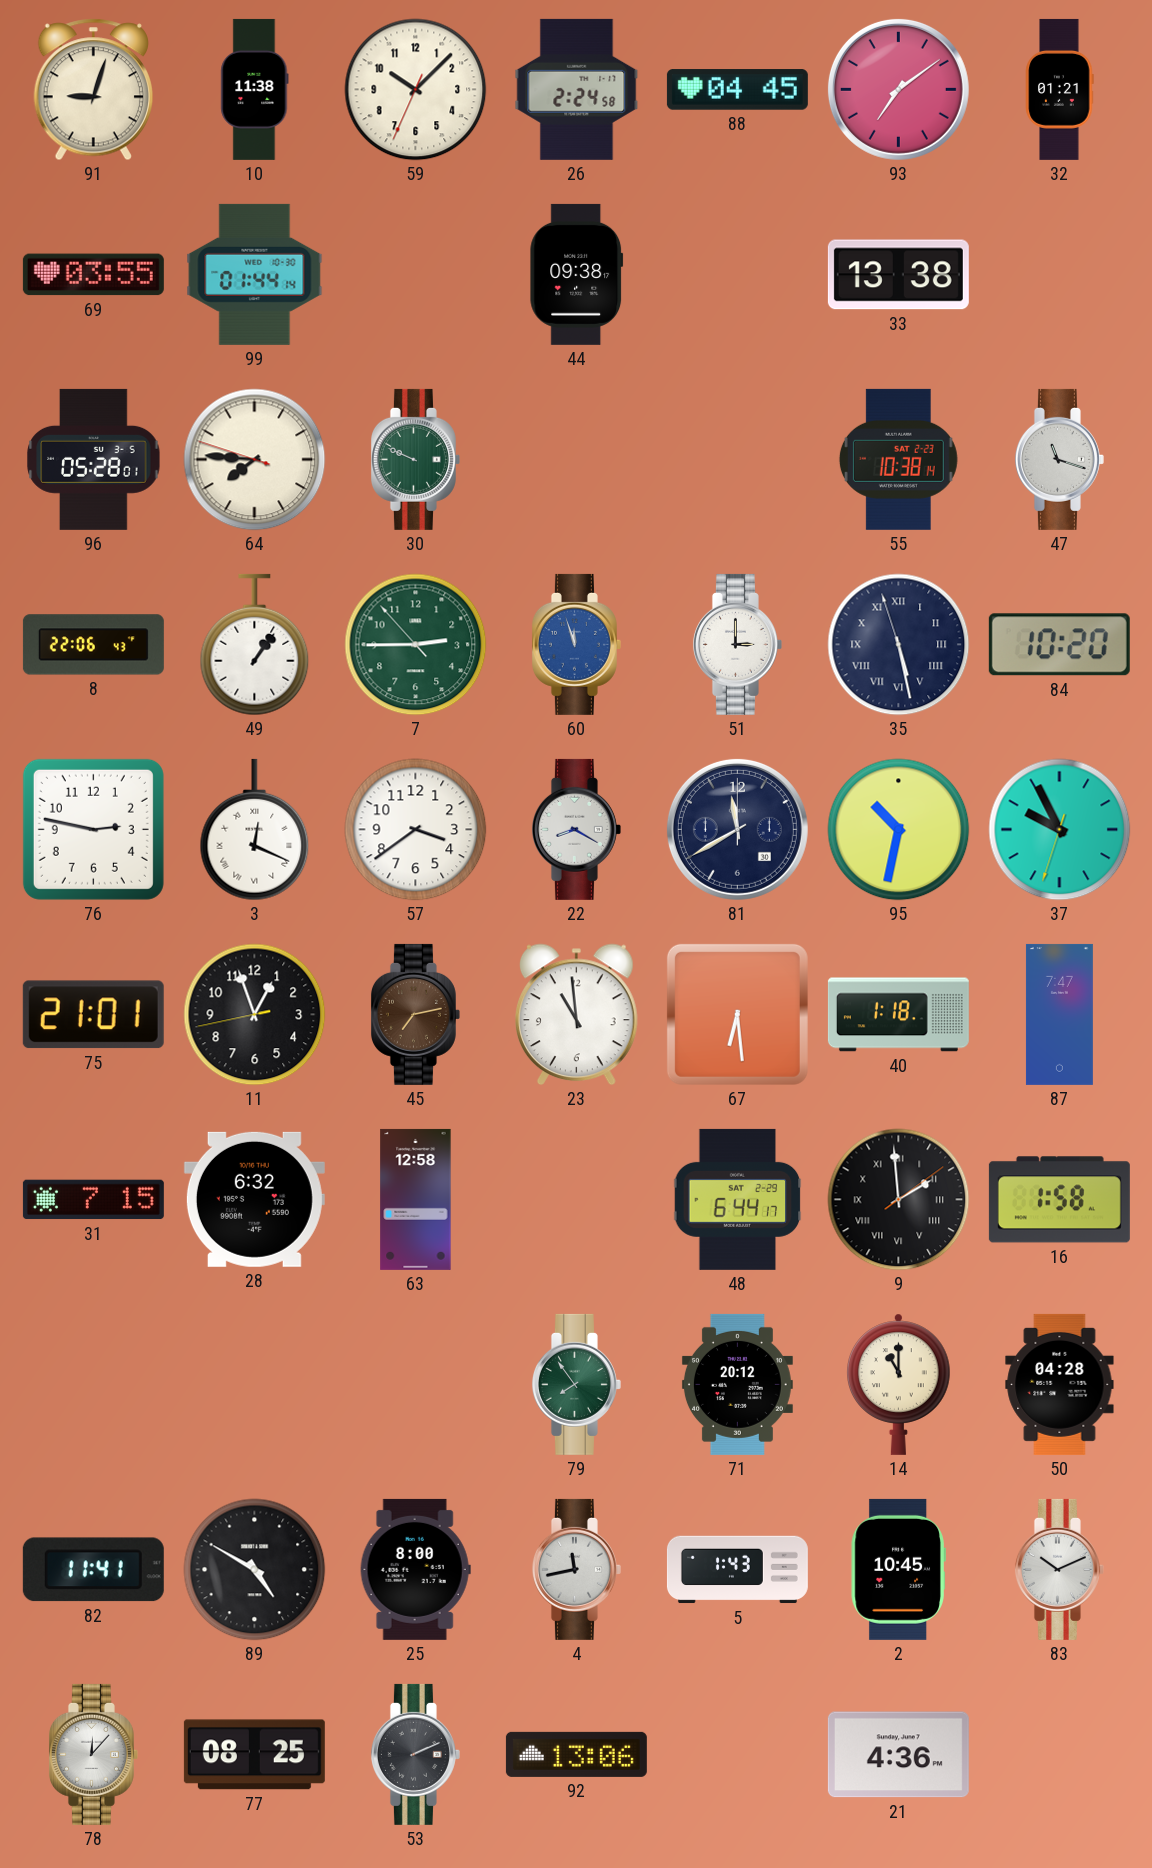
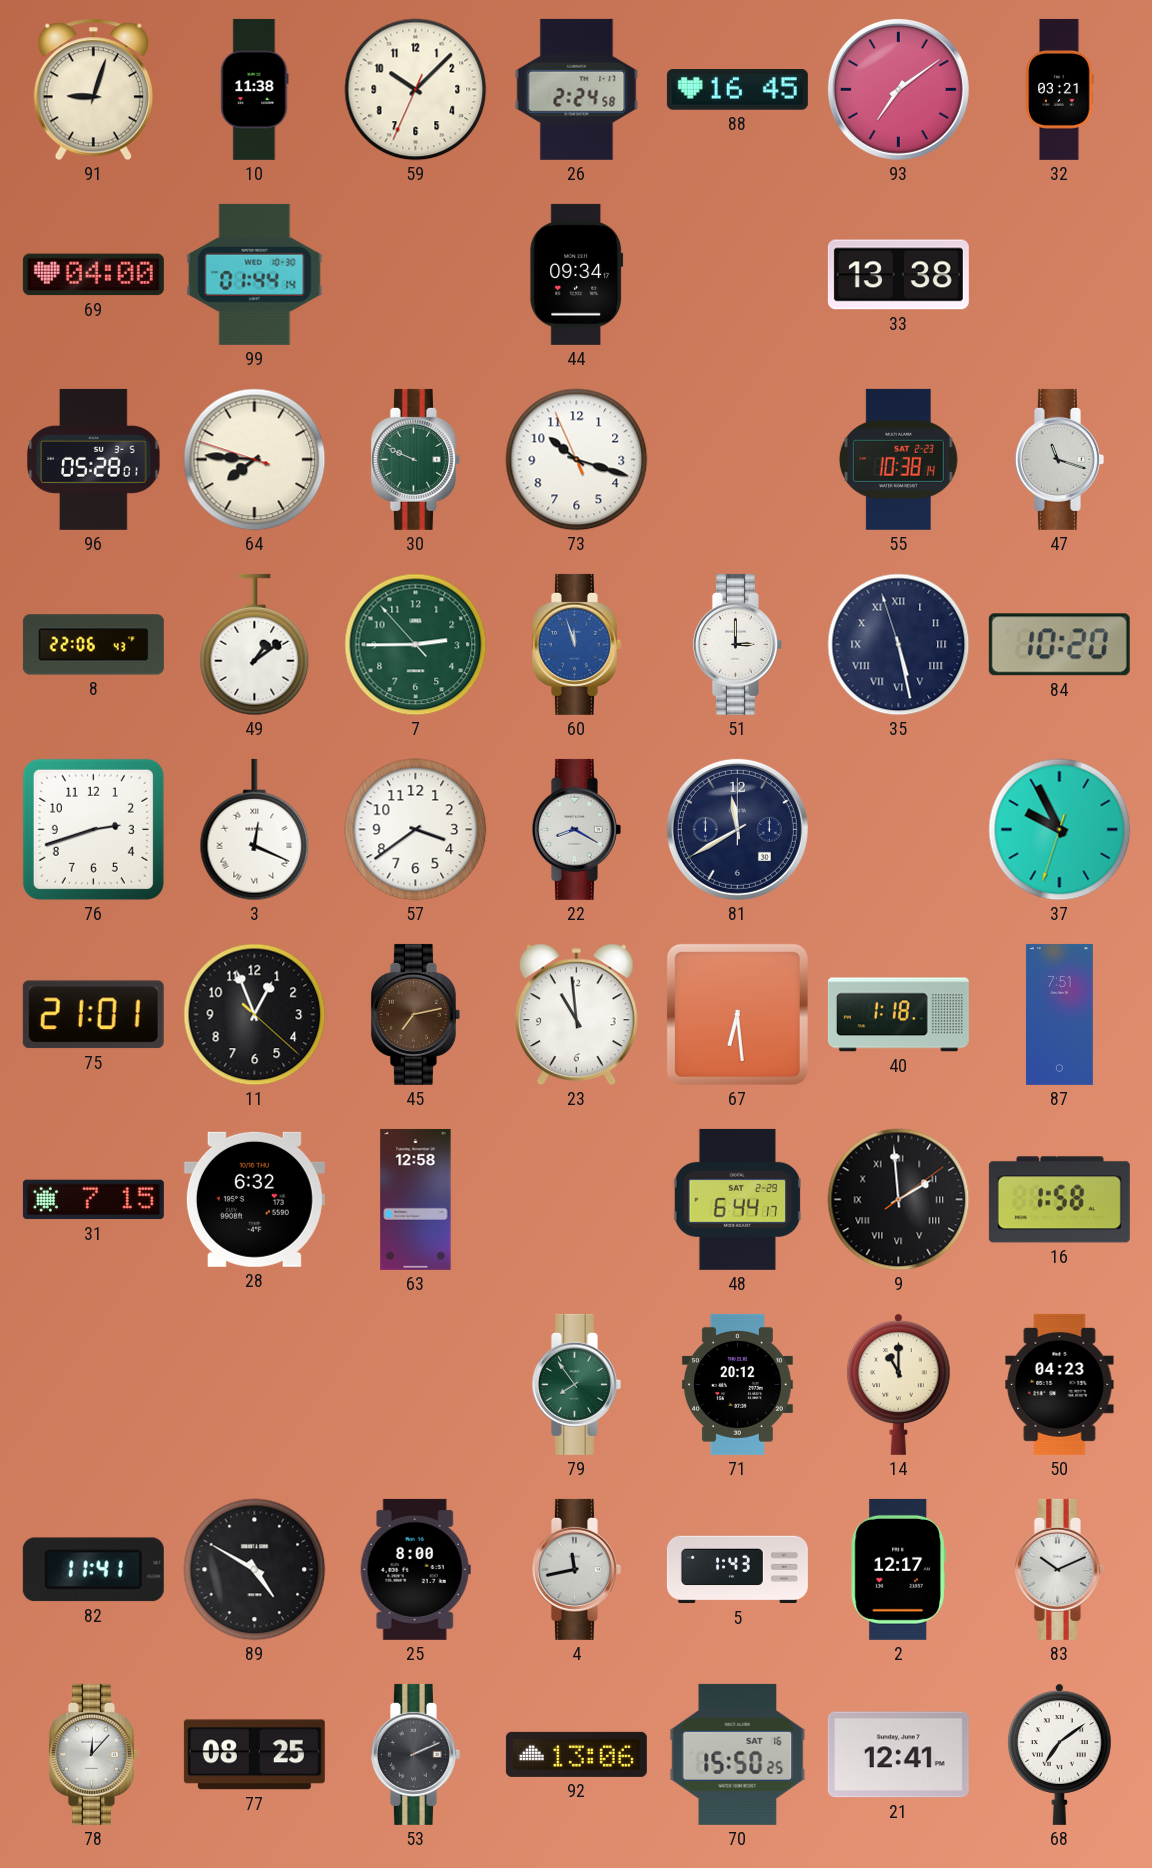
88: 04:45 -> 16:45 (737, 90)
32: 01:21 -> 03:21 (1060, 89)
69: 03:55 -> 04:00 (93, 275)
44: 09:38 -> 09:34 (577, 274)
73: none -> 10:17 (577, 460)
49: 1:06 -> 1:09 (255, 645)
76: 2:47 -> 2:42 (93, 829)
95: 10:32 -> none (899, 830)
11: 12:56:43 -> 12:56:22 (255, 1015)
87: 7:47 -> 7:51 (1059, 1014)
50: 04:28 -> 04:23 (1060, 1384)
2: 10:45 -> 12:17 (898, 1569)
70: none -> 15:50 (738, 1754)
21: 4:36 -> 12:41 (898, 1755)
68: none -> 7:09 (1060, 1754)
